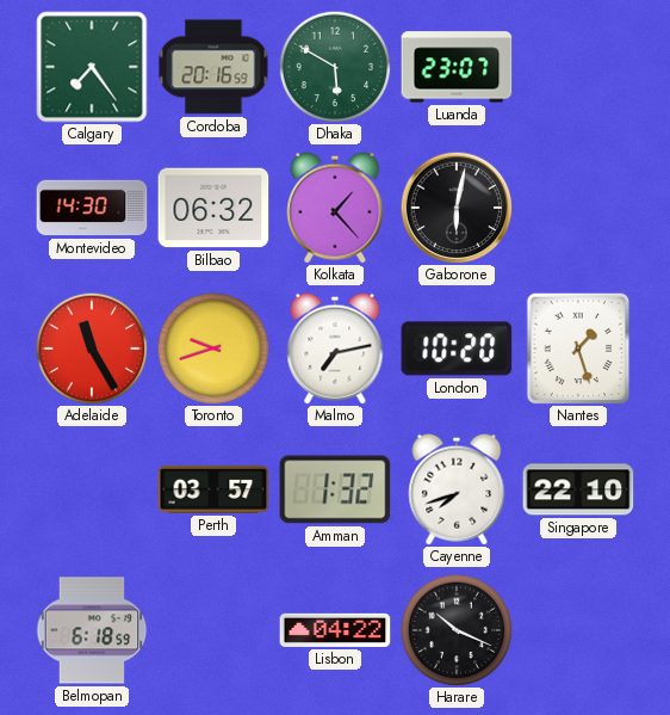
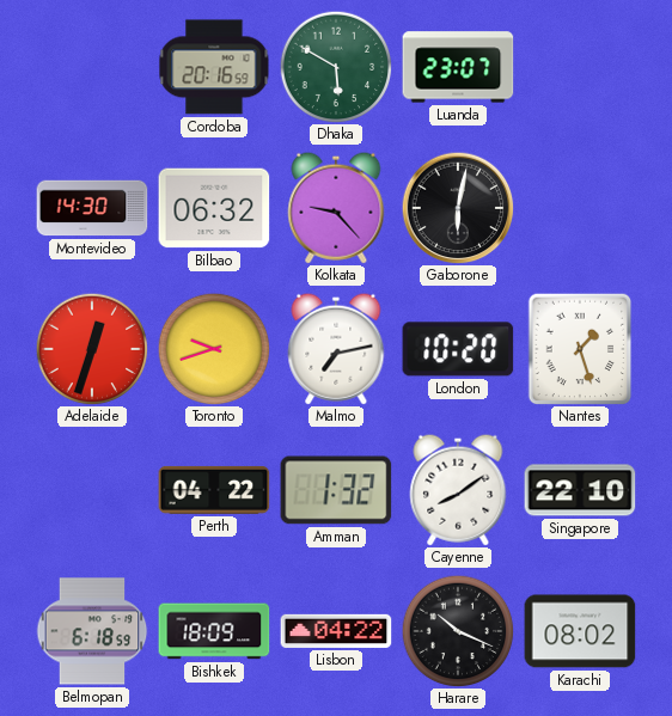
Calgary: 7:24 -> none (92, 67)
Kolkata: 1:23 -> 9:23 (336, 208)
Adelaide: 11:25 -> 12:33 (92, 349)
Perth: 03:57 -> 04:22 (214, 490)
Cayenne: 7:42 -> 8:09 (458, 490)
Bishkek: none -> 18:09 (214, 631)
Karachi: none -> 08:02 (580, 631)
